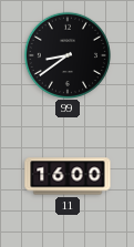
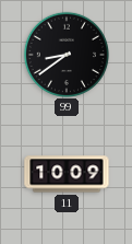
11: 16:00 -> 10:09 (67, 174)
